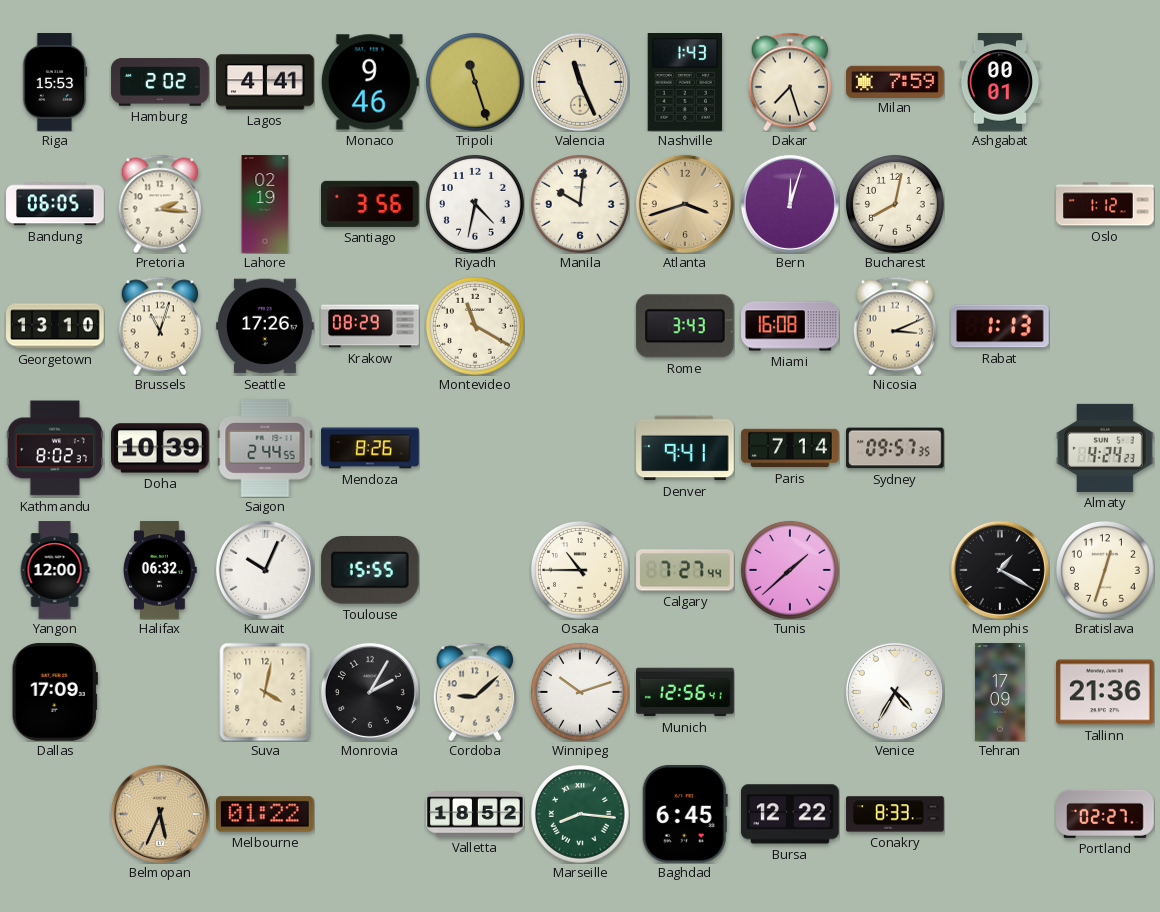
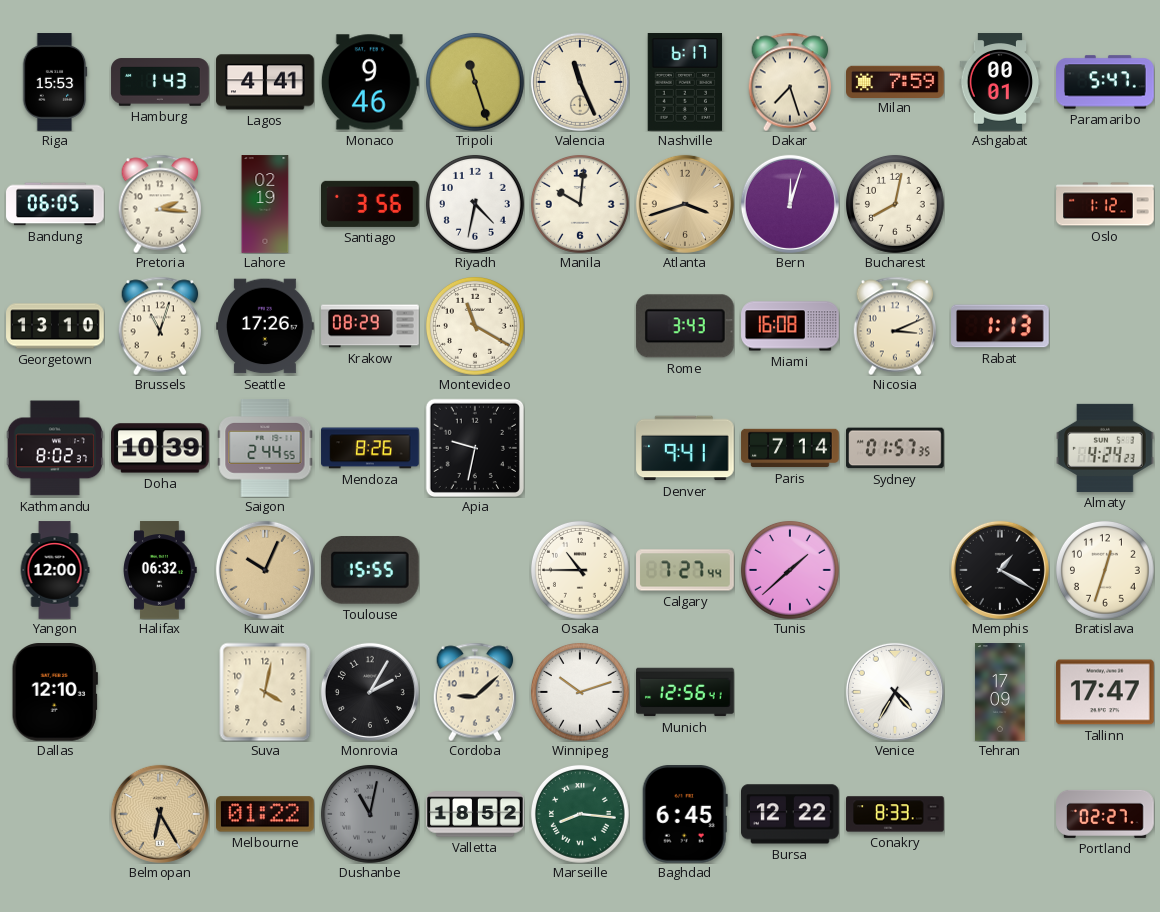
Hamburg: 2:02 -> 1:43 (160, 82)
Nashville: 1:43 -> 6:17 (685, 83)
Paramaribo: none -> 5:47 (1105, 82)
Apia: none -> 9:32 (474, 447)
Sydney: 09:57 -> 01:57 (895, 448)
Kuwait dial: white -> champagne (265, 570)
Dallas: 17:09 -> 12:10 (55, 693)
Tallinn: 21:36 -> 17:47 (1106, 692)
Belmopan: 5:34 -> 6:25 (160, 814)
Dushanbe: none -> 11:02 (370, 814)
